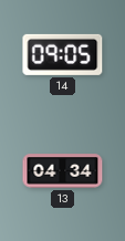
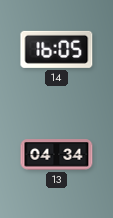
14: 09:05 -> 16:05 (57, 49)
